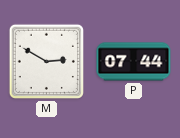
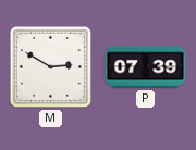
P: 07:44 -> 07:39 (146, 67)
